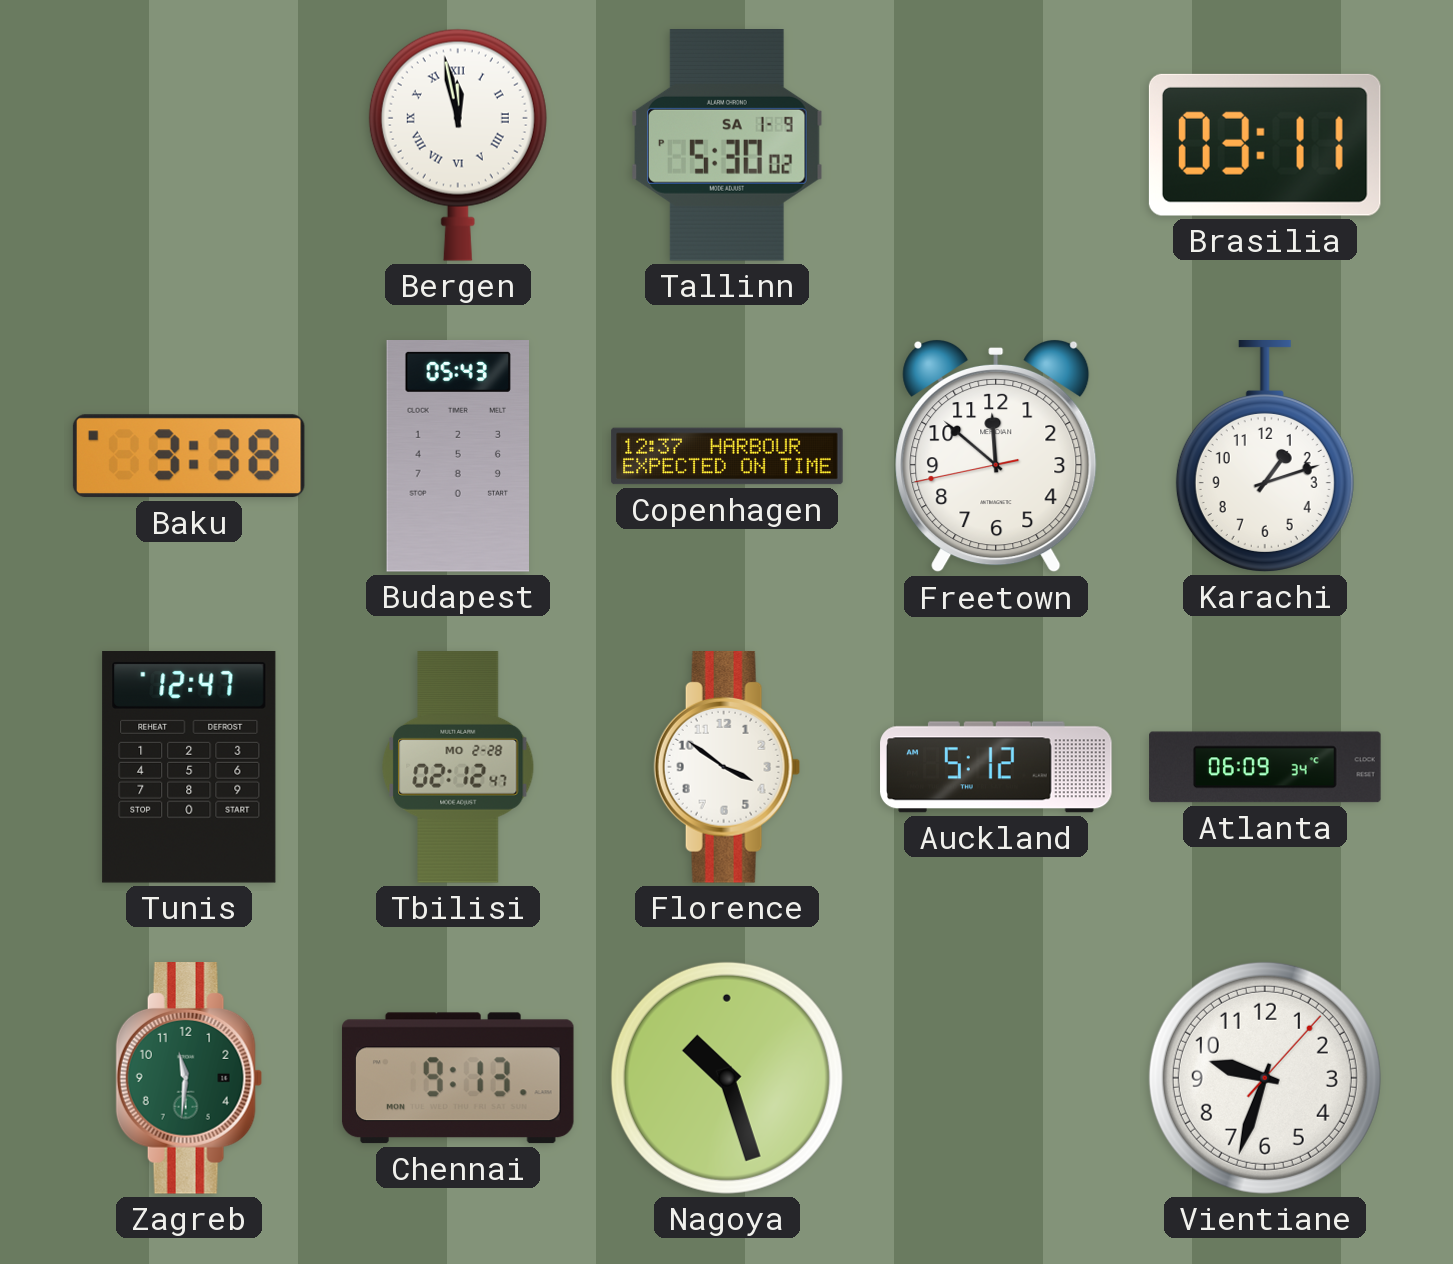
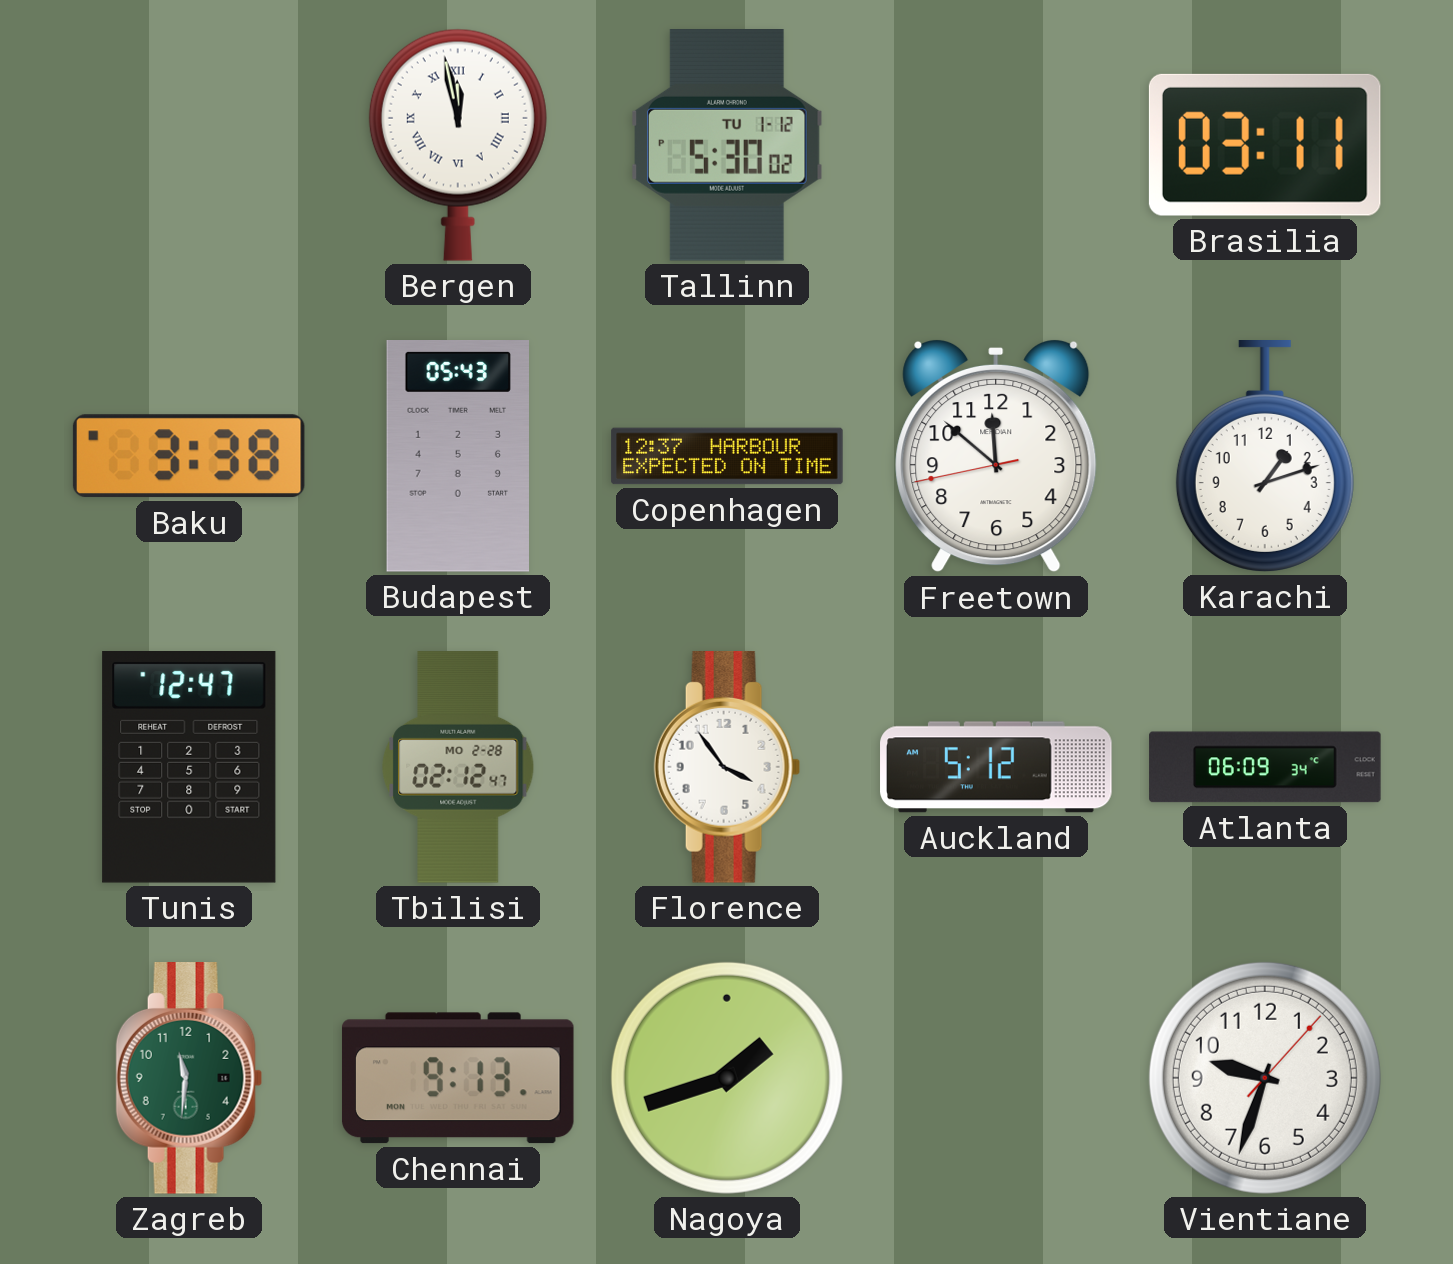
Tallinn date: SA 1-9 -> TU 1-12 (727, 146)
Florence: 3:51 -> 3:54 (727, 768)
Nagoya: 10:27 -> 1:42 (727, 1078)
